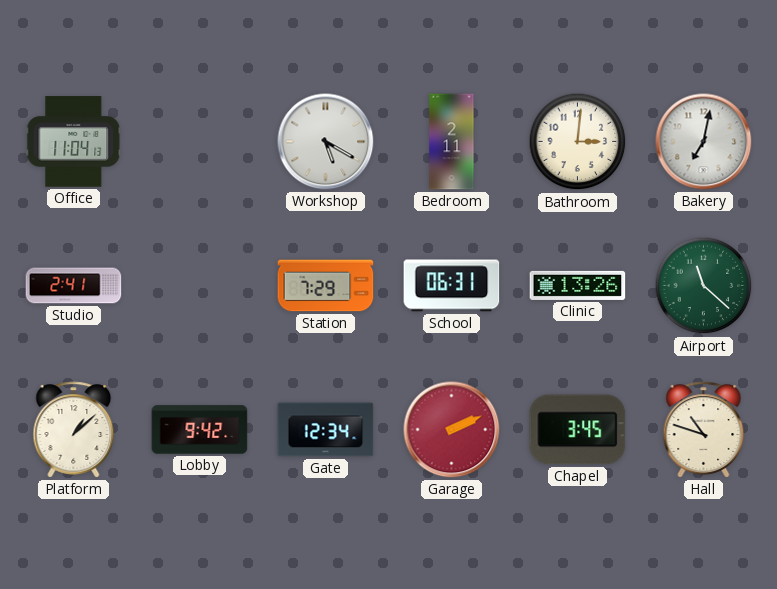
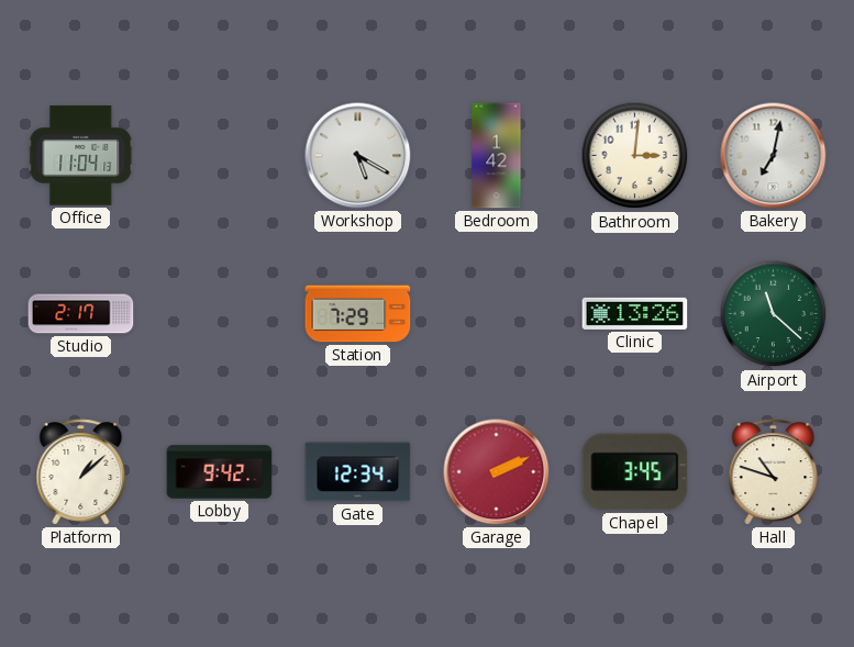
Bedroom: 2:11 -> 1:42 (497, 156)
Studio: 2:41 -> 2:17 (81, 314)
School: 06:31 -> none (452, 286)
